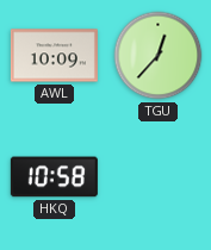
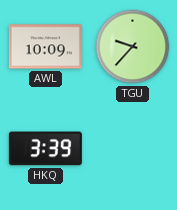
TGU: 12:37 -> 9:37 (133, 47)
HKQ: 10:58 -> 3:39 (45, 149)
